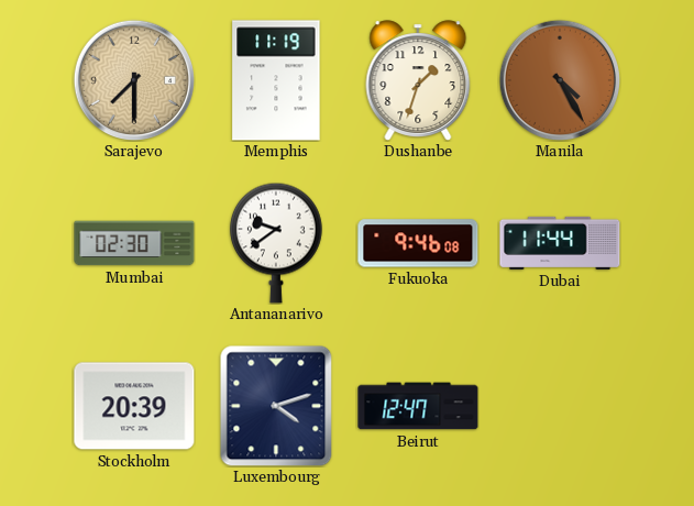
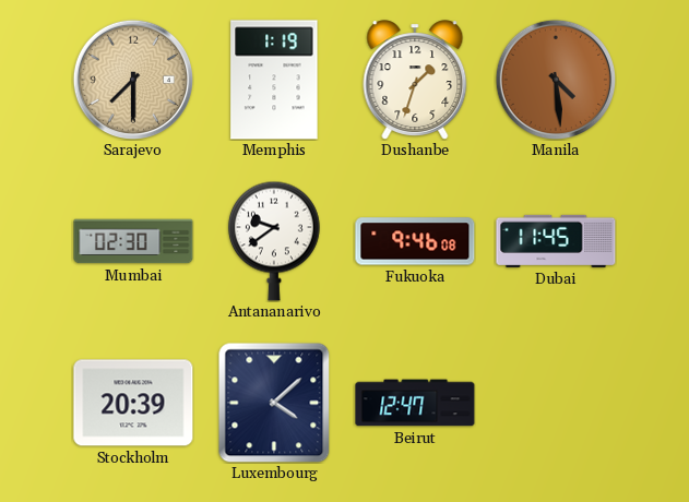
Memphis: 11:19 -> 1:19 (274, 80)
Manila: 4:25 -> 4:29 (555, 79)
Dubai: 11:44 -> 11:45 (556, 241)
Luxembourg: 4:12 -> 4:08 (274, 403)
